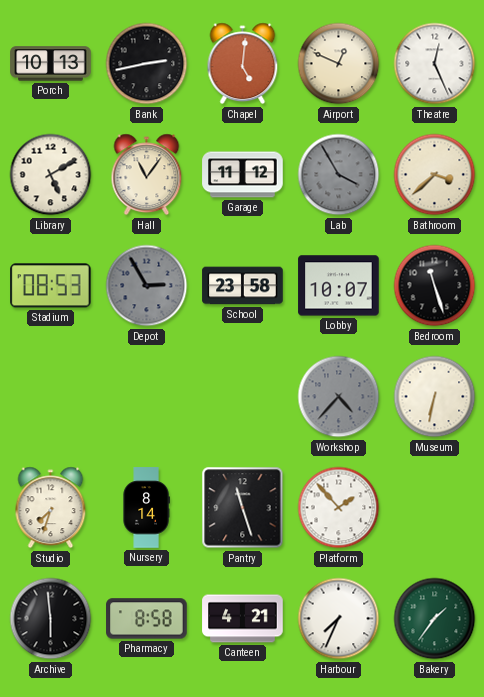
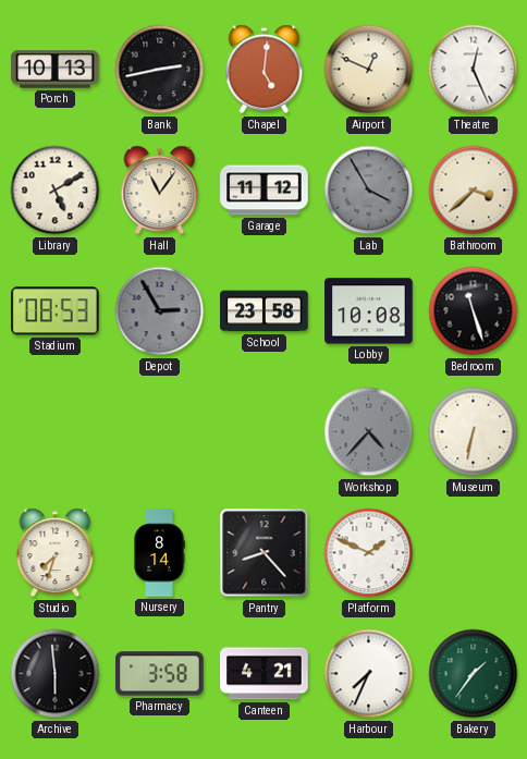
Lobby: 10:07 -> 10:08 (369, 311)
Pantry: 11:27 -> 8:23 (265, 553)
Platform: 1:53 -> 1:49 (369, 553)
Pharmacy: 8:58 -> 3:58 (160, 674)
